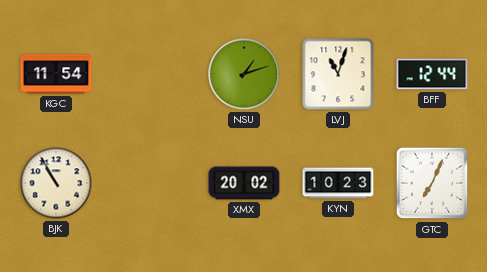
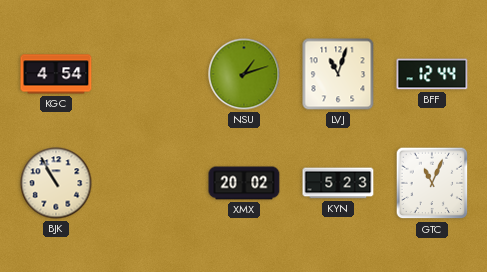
KGC: 11:54 -> 4:54 (56, 74)
KYN: 10:23 -> 5:23 (338, 183)
GTC: 7:04 -> 11:04 (432, 183)
